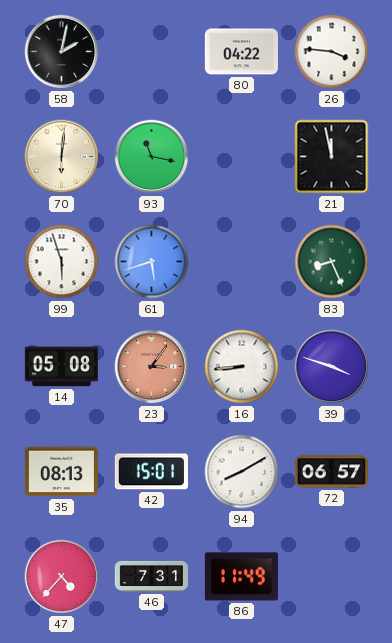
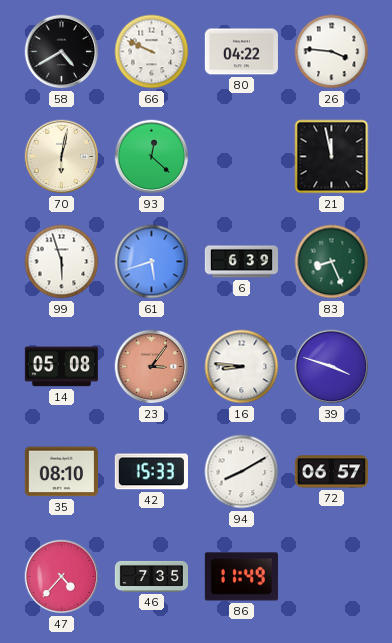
58: 2:02 -> 4:40 (62, 52)
66: none -> 9:49 (152, 52)
70: 6:01 -> 6:02 (62, 157)
93: 11:17 -> 12:22 (152, 157)
6: none -> 6:39 (241, 262)
16: 8:44 -> 8:46 (242, 367)
35: 08:13 -> 08:10 (61, 472)
42: 15:01 -> 15:33 (151, 472)
46: 7:31 -> 7:35 (151, 576)
